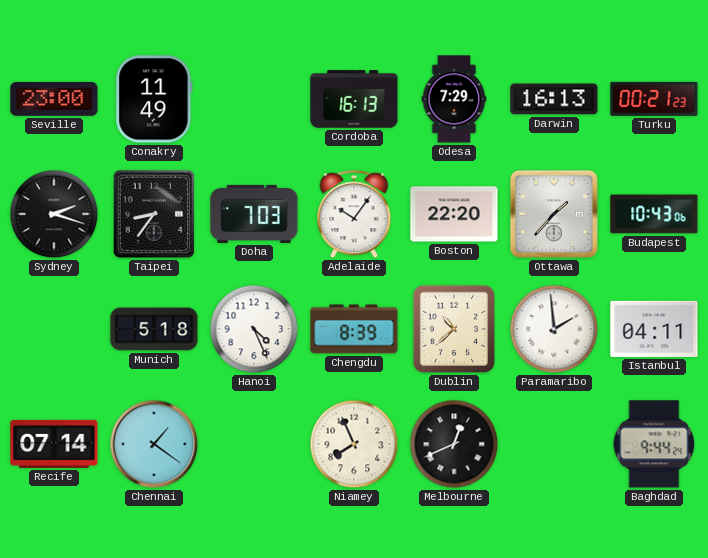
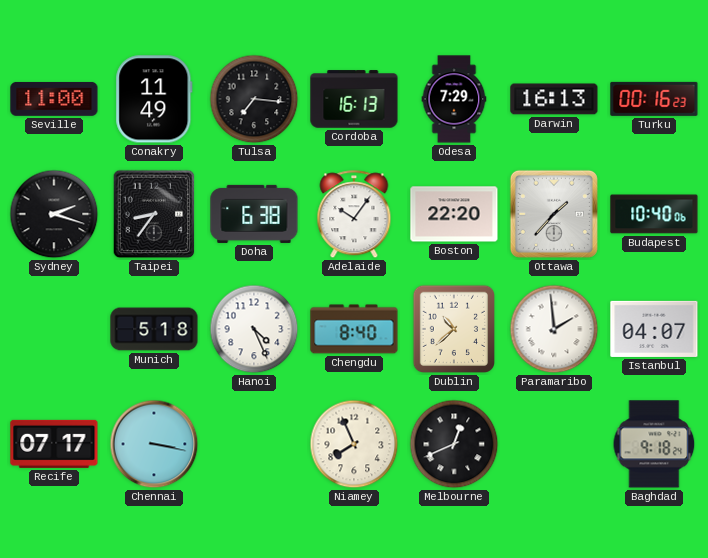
Seville: 23:00 -> 11:00 (54, 99)
Tulsa: none -> 7:16 (254, 99)
Turku: 00:21 -> 00:16 (654, 99)
Doha: 7:03 -> 6:38 (254, 214)
Budapest: 10:43 -> 10:40 (654, 214)
Chengdu: 8:39 -> 8:40 (354, 329)
Istanbul: 04:11 -> 04:07 (654, 329)
Recife: 07:14 -> 07:17 (54, 444)
Chennai: 1:21 -> 3:17 (154, 444)
Baghdad: 9:44 -> 9:18 (654, 444)
